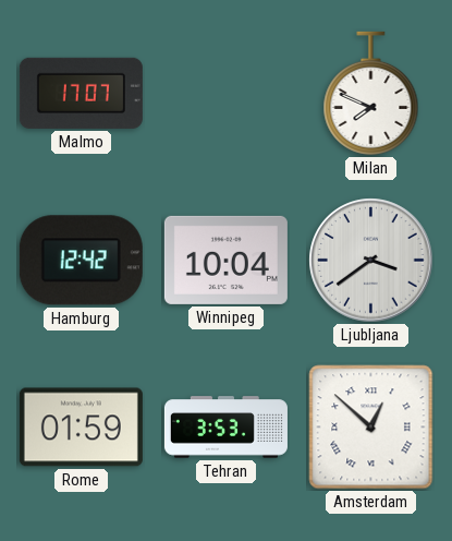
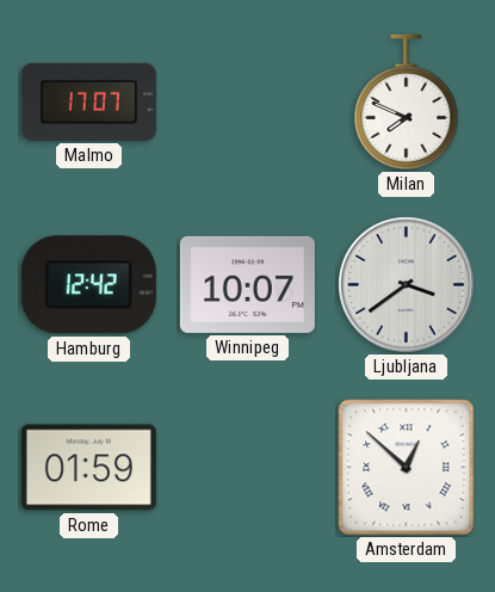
Winnipeg: 10:04 -> 10:07 (247, 284)
Tehran: 3:53 -> none (225, 428)
